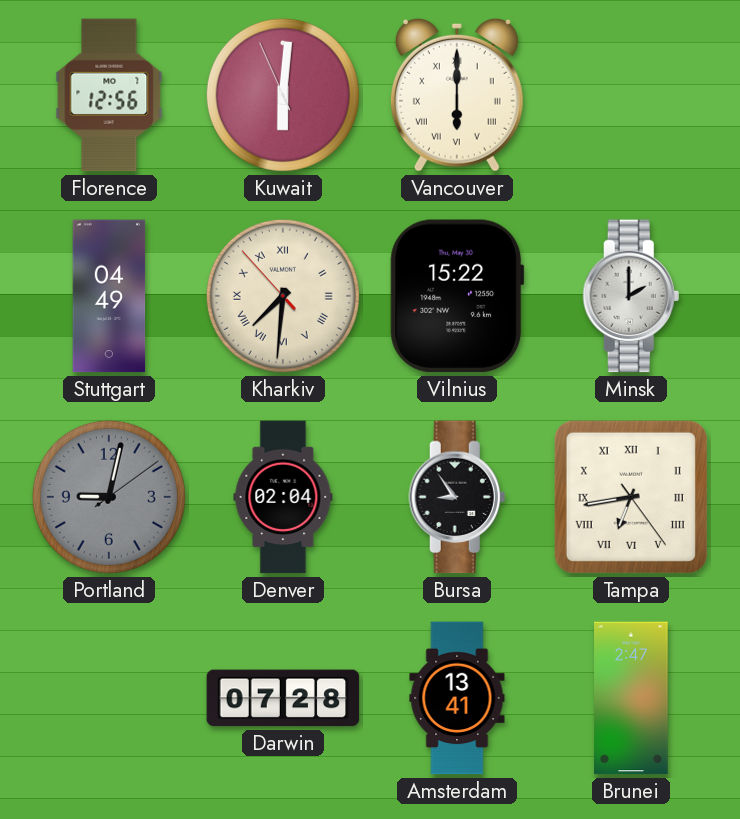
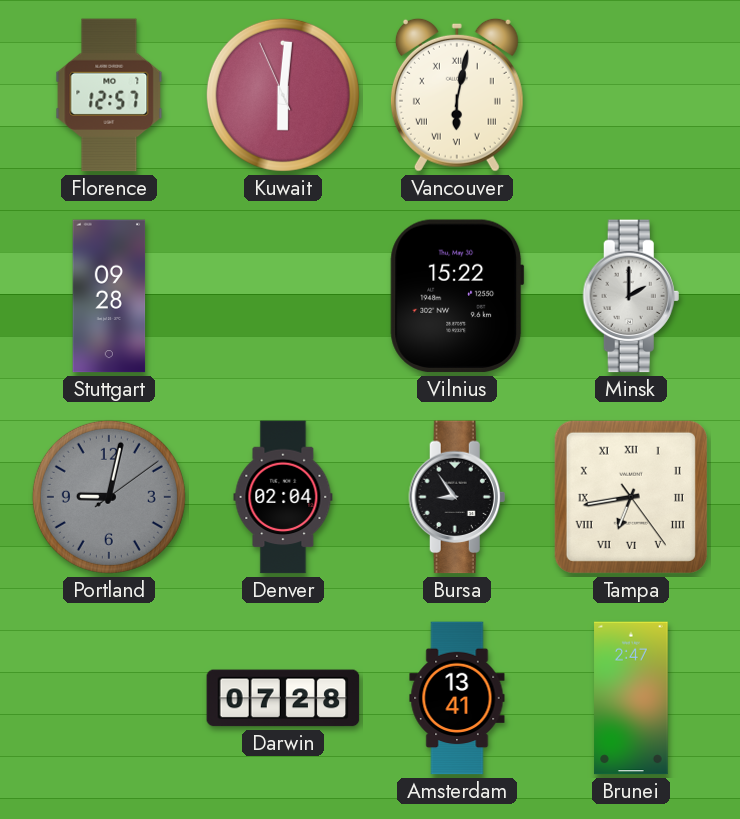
Florence: 12:56 -> 12:57 (109, 95)
Vancouver: 6:00 -> 6:02 (457, 95)
Stuttgart: 04:49 -> 09:28 (109, 296)
Kharkiv: 7:30 -> none (283, 296)
